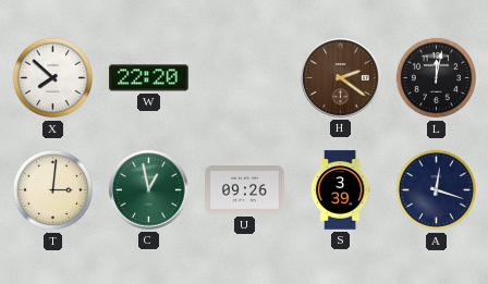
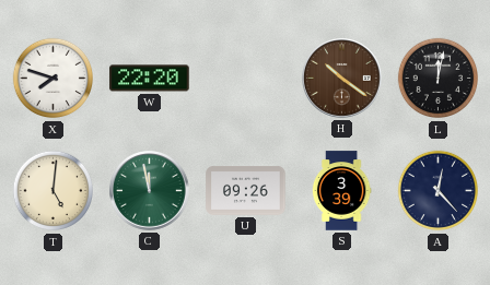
X: 7:52 -> 7:48 (54, 79)
H: 2:21 -> 10:21 (342, 79)
T: 3:01 -> 5:01 (54, 191)
C: 12:58 -> 11:58 (150, 191)
A: 12:18 -> 12:23 (439, 191)
